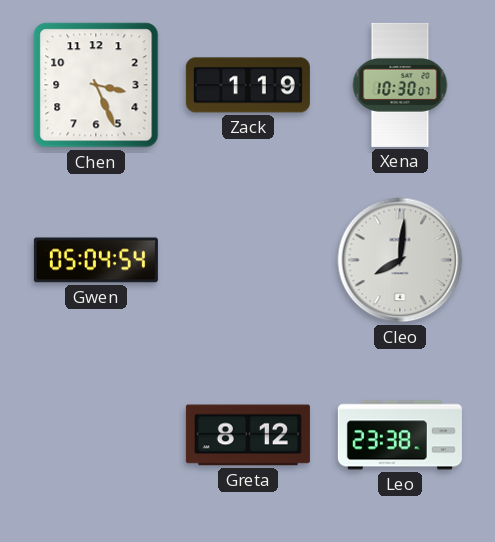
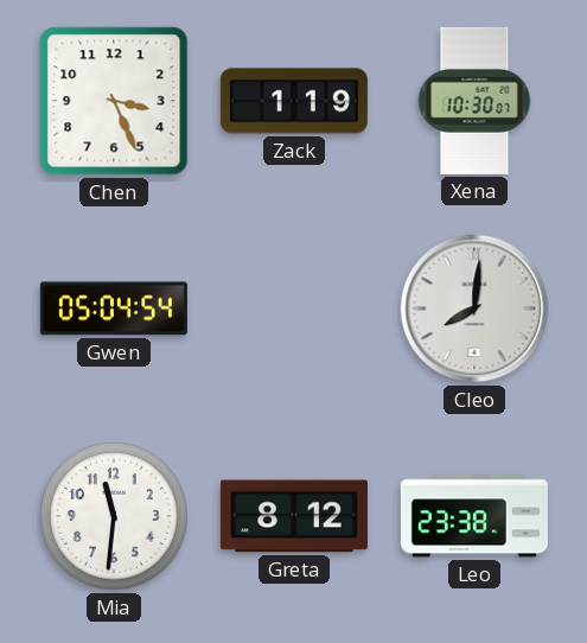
Mia: none -> 11:31 (115, 517)
